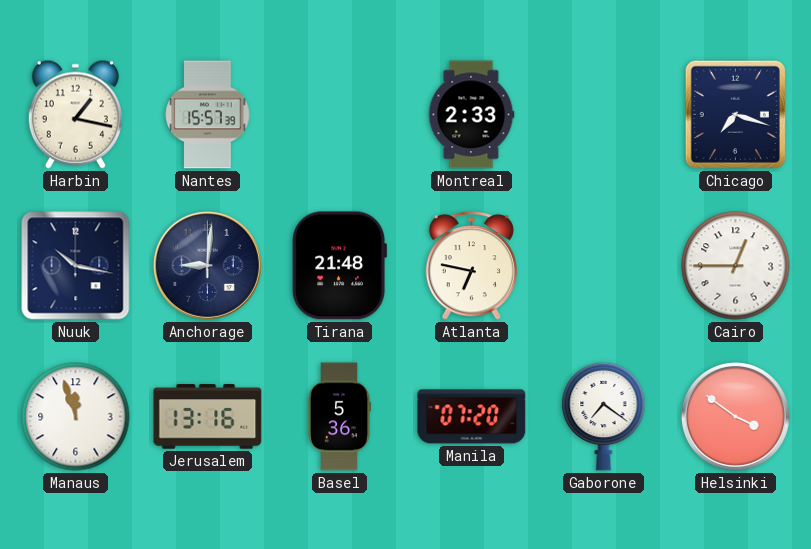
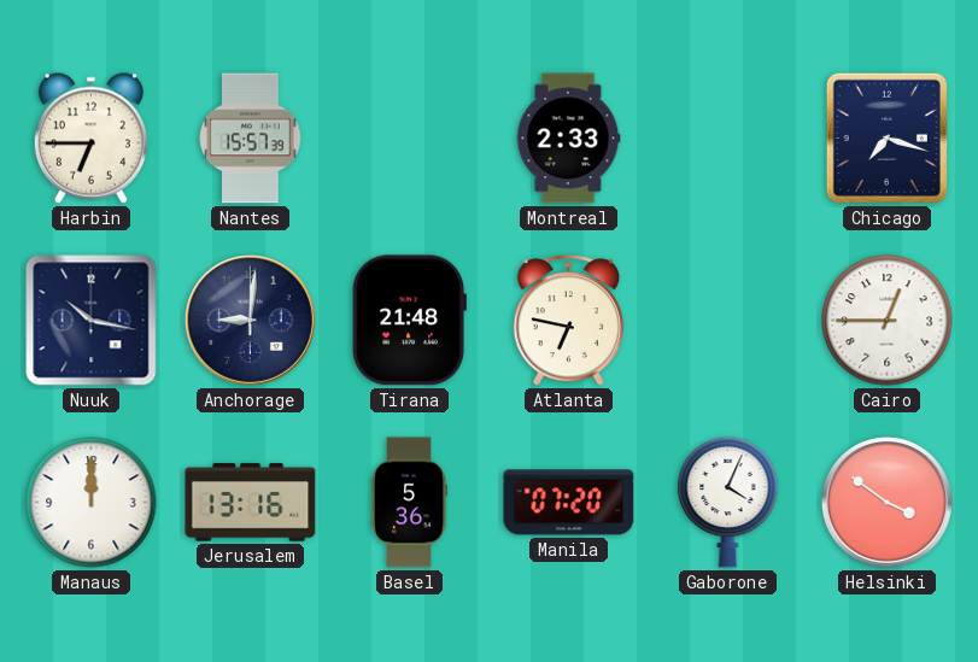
Harbin: 1:17 -> 6:45 (90, 137)
Manaus: 11:57 -> 12:00 (92, 503)
Gaborone: 7:21 -> 4:04 (728, 502)
